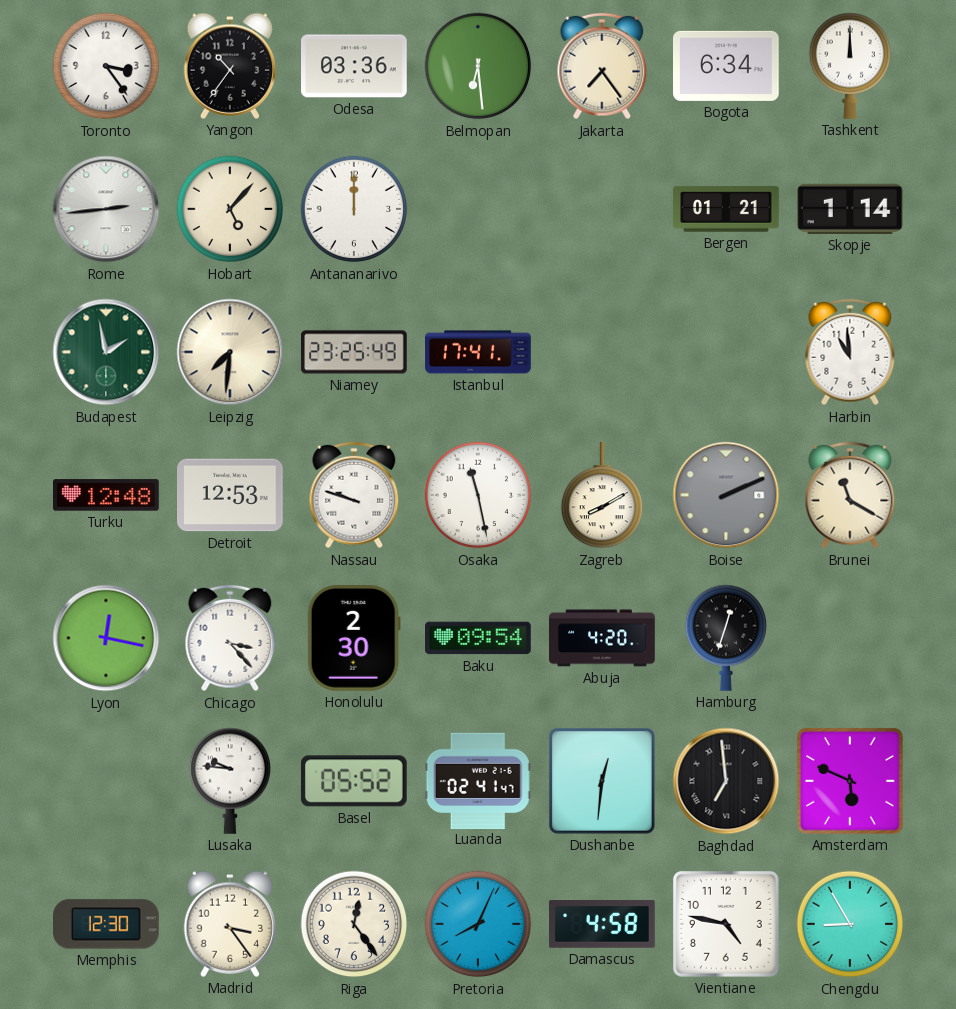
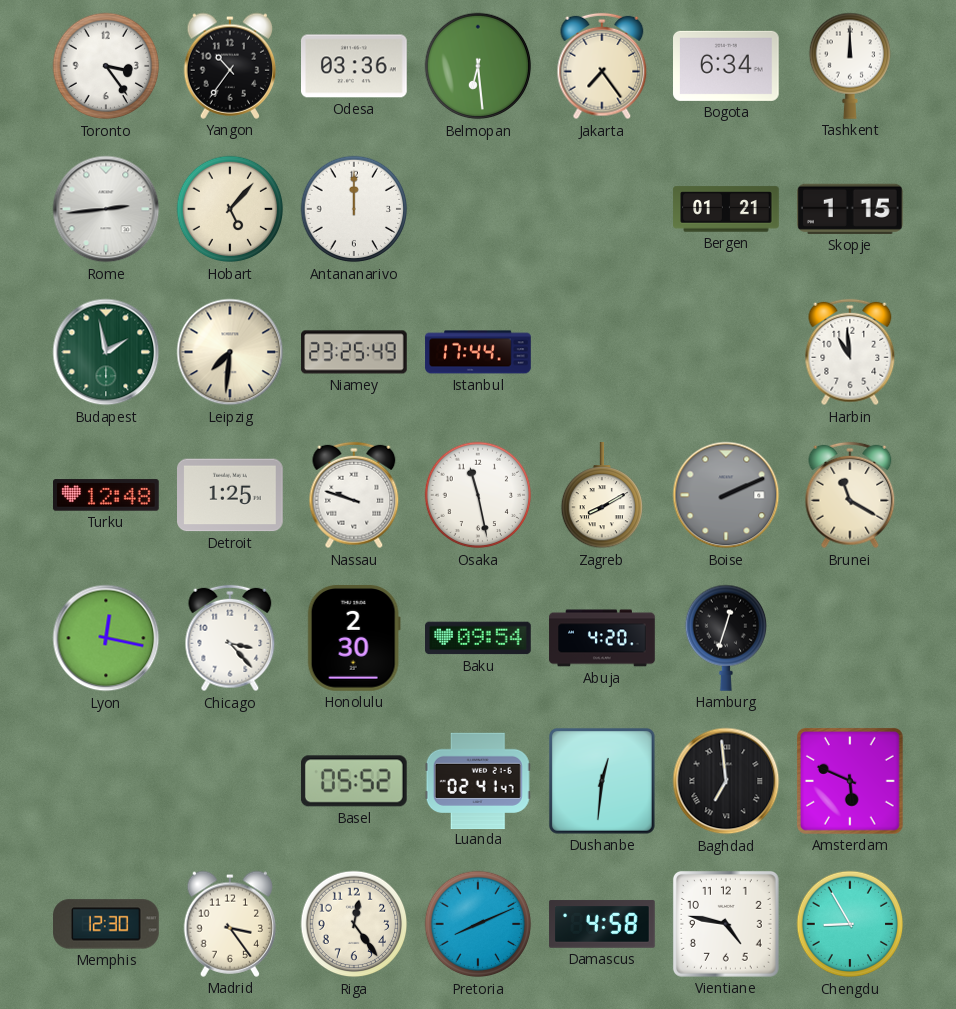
Skopje: 1:14 -> 1:15 (851, 209)
Istanbul: 17:41 -> 17:44 (478, 352)
Detroit: 12:53 -> 1:25 (231, 495)
Lusaka: 9:46 -> none (229, 781)
Pretoria: 8:04 -> 8:11 (478, 924)
